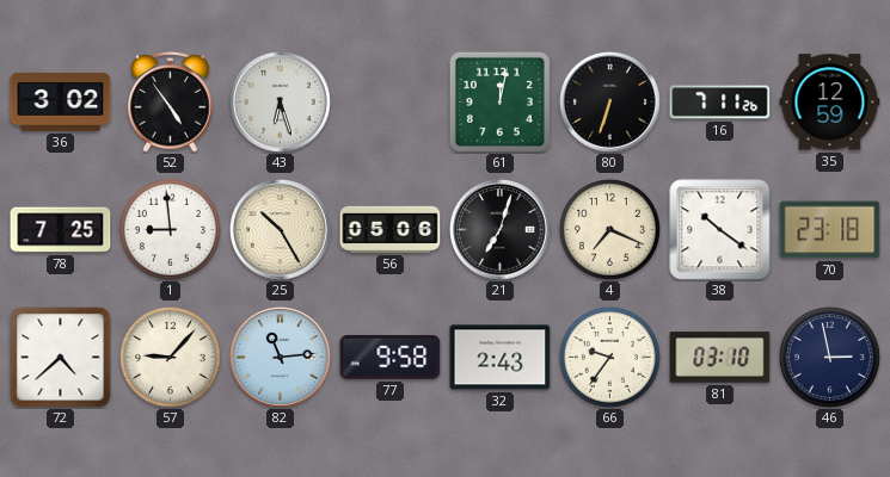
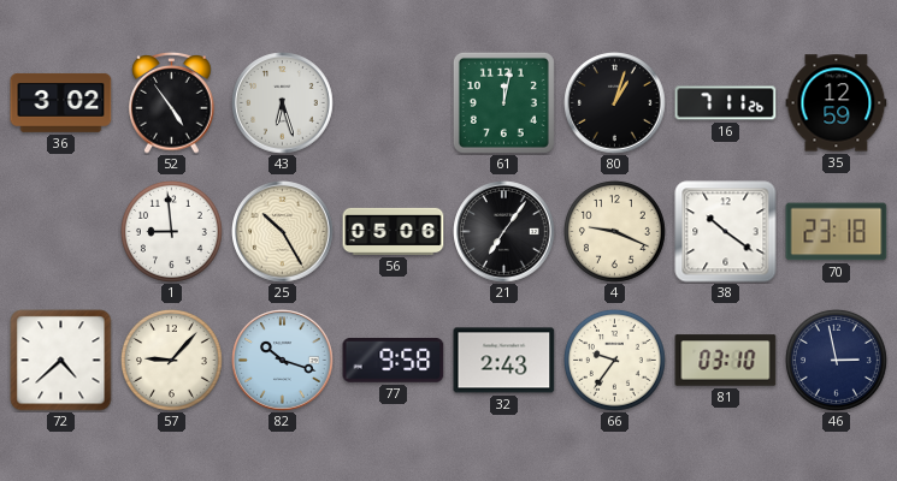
80: 6:33 -> 1:03 (615, 103)
78: 7:25 -> none (61, 230)
21: 7:03 -> 7:06 (504, 232)
4: 7:19 -> 9:19 (614, 231)
82: 11:14 -> 10:18 (283, 361)
